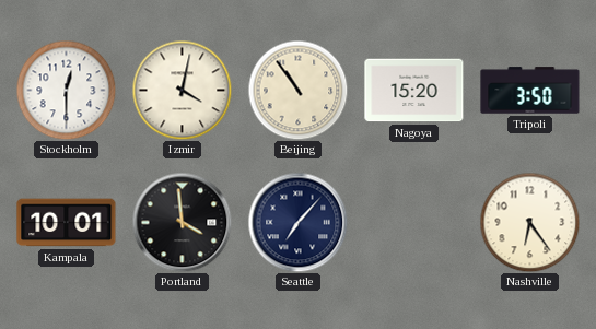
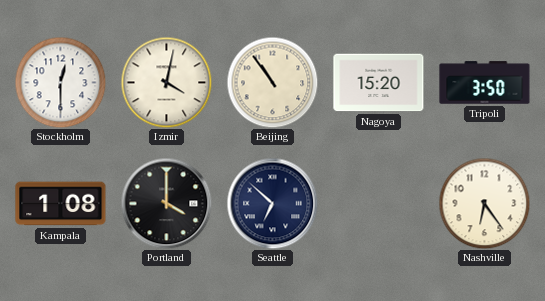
Kampala: 10:01 -> 1:08 (61, 204)
Portland: 3:59 -> 4:00 (166, 203)
Seattle: 7:07 -> 6:52 (272, 203)
